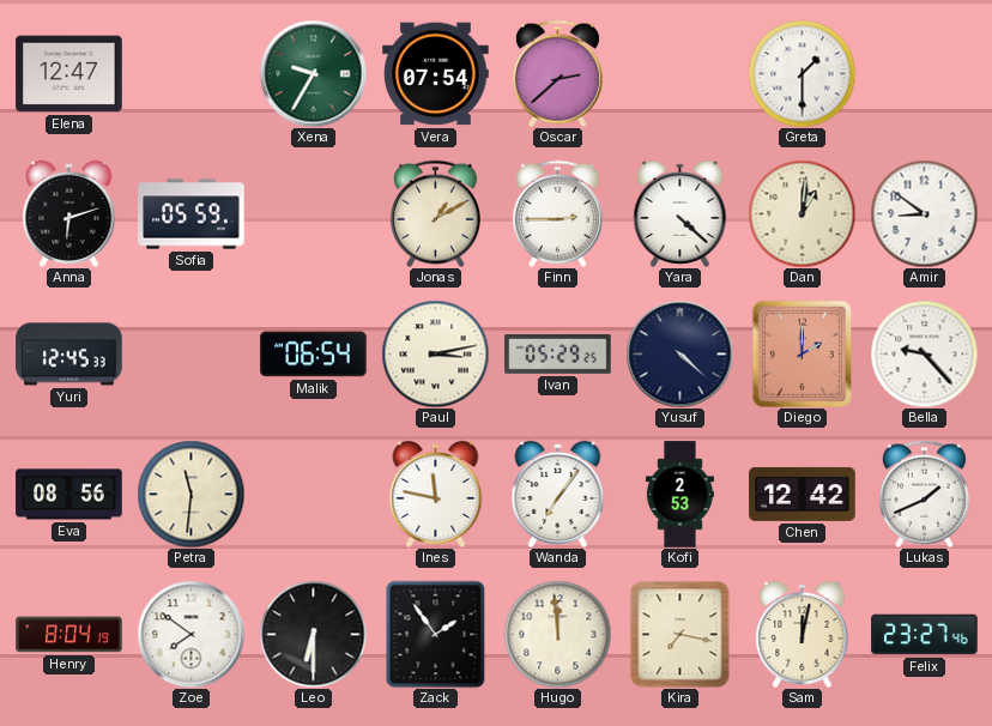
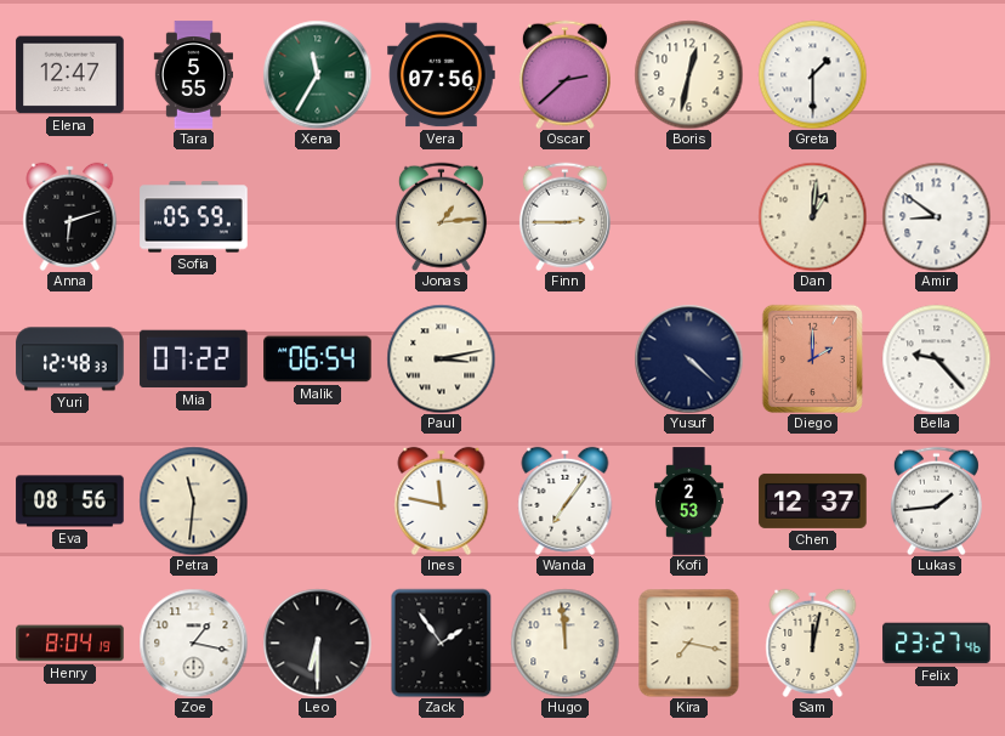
Tara: none -> 5:55 (193, 75)
Xena: 9:35 -> 11:35 (317, 74)
Vera: 07:54 -> 07:56 (442, 75)
Boris: none -> 12:32 (688, 74)
Jonas: 1:10 -> 1:14 (441, 216)
Yara: 4:22 -> none (681, 213)
Yuri: 12:45 -> 12:48 (70, 359)
Mia: none -> 07:22 (194, 359)
Ivan: 05:29 -> none (558, 355)
Chen: 12:42 -> 12:37 (813, 500)
Lukas: 1:41 -> 1:44 (936, 500)
Zoe: 7:51 -> 1:17 (193, 642)
